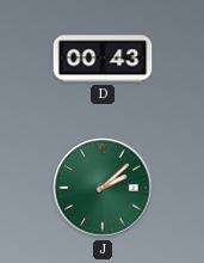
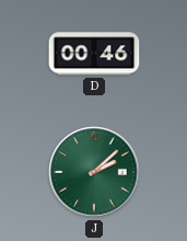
D: 00:43 -> 00:46 (94, 54)
